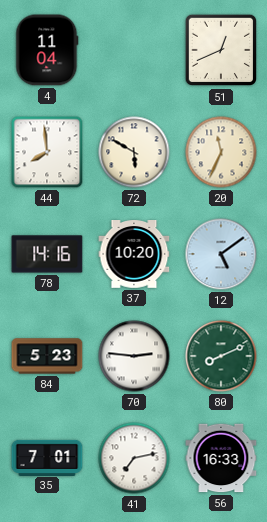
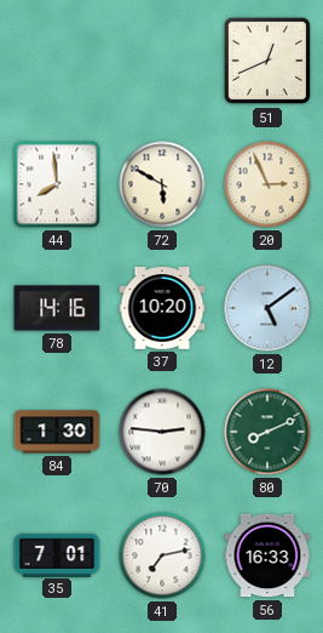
4: 11:04 -> none (47, 50)
20: 11:34 -> 2:56 (267, 184)
84: 5:23 -> 1:30 (57, 432)
